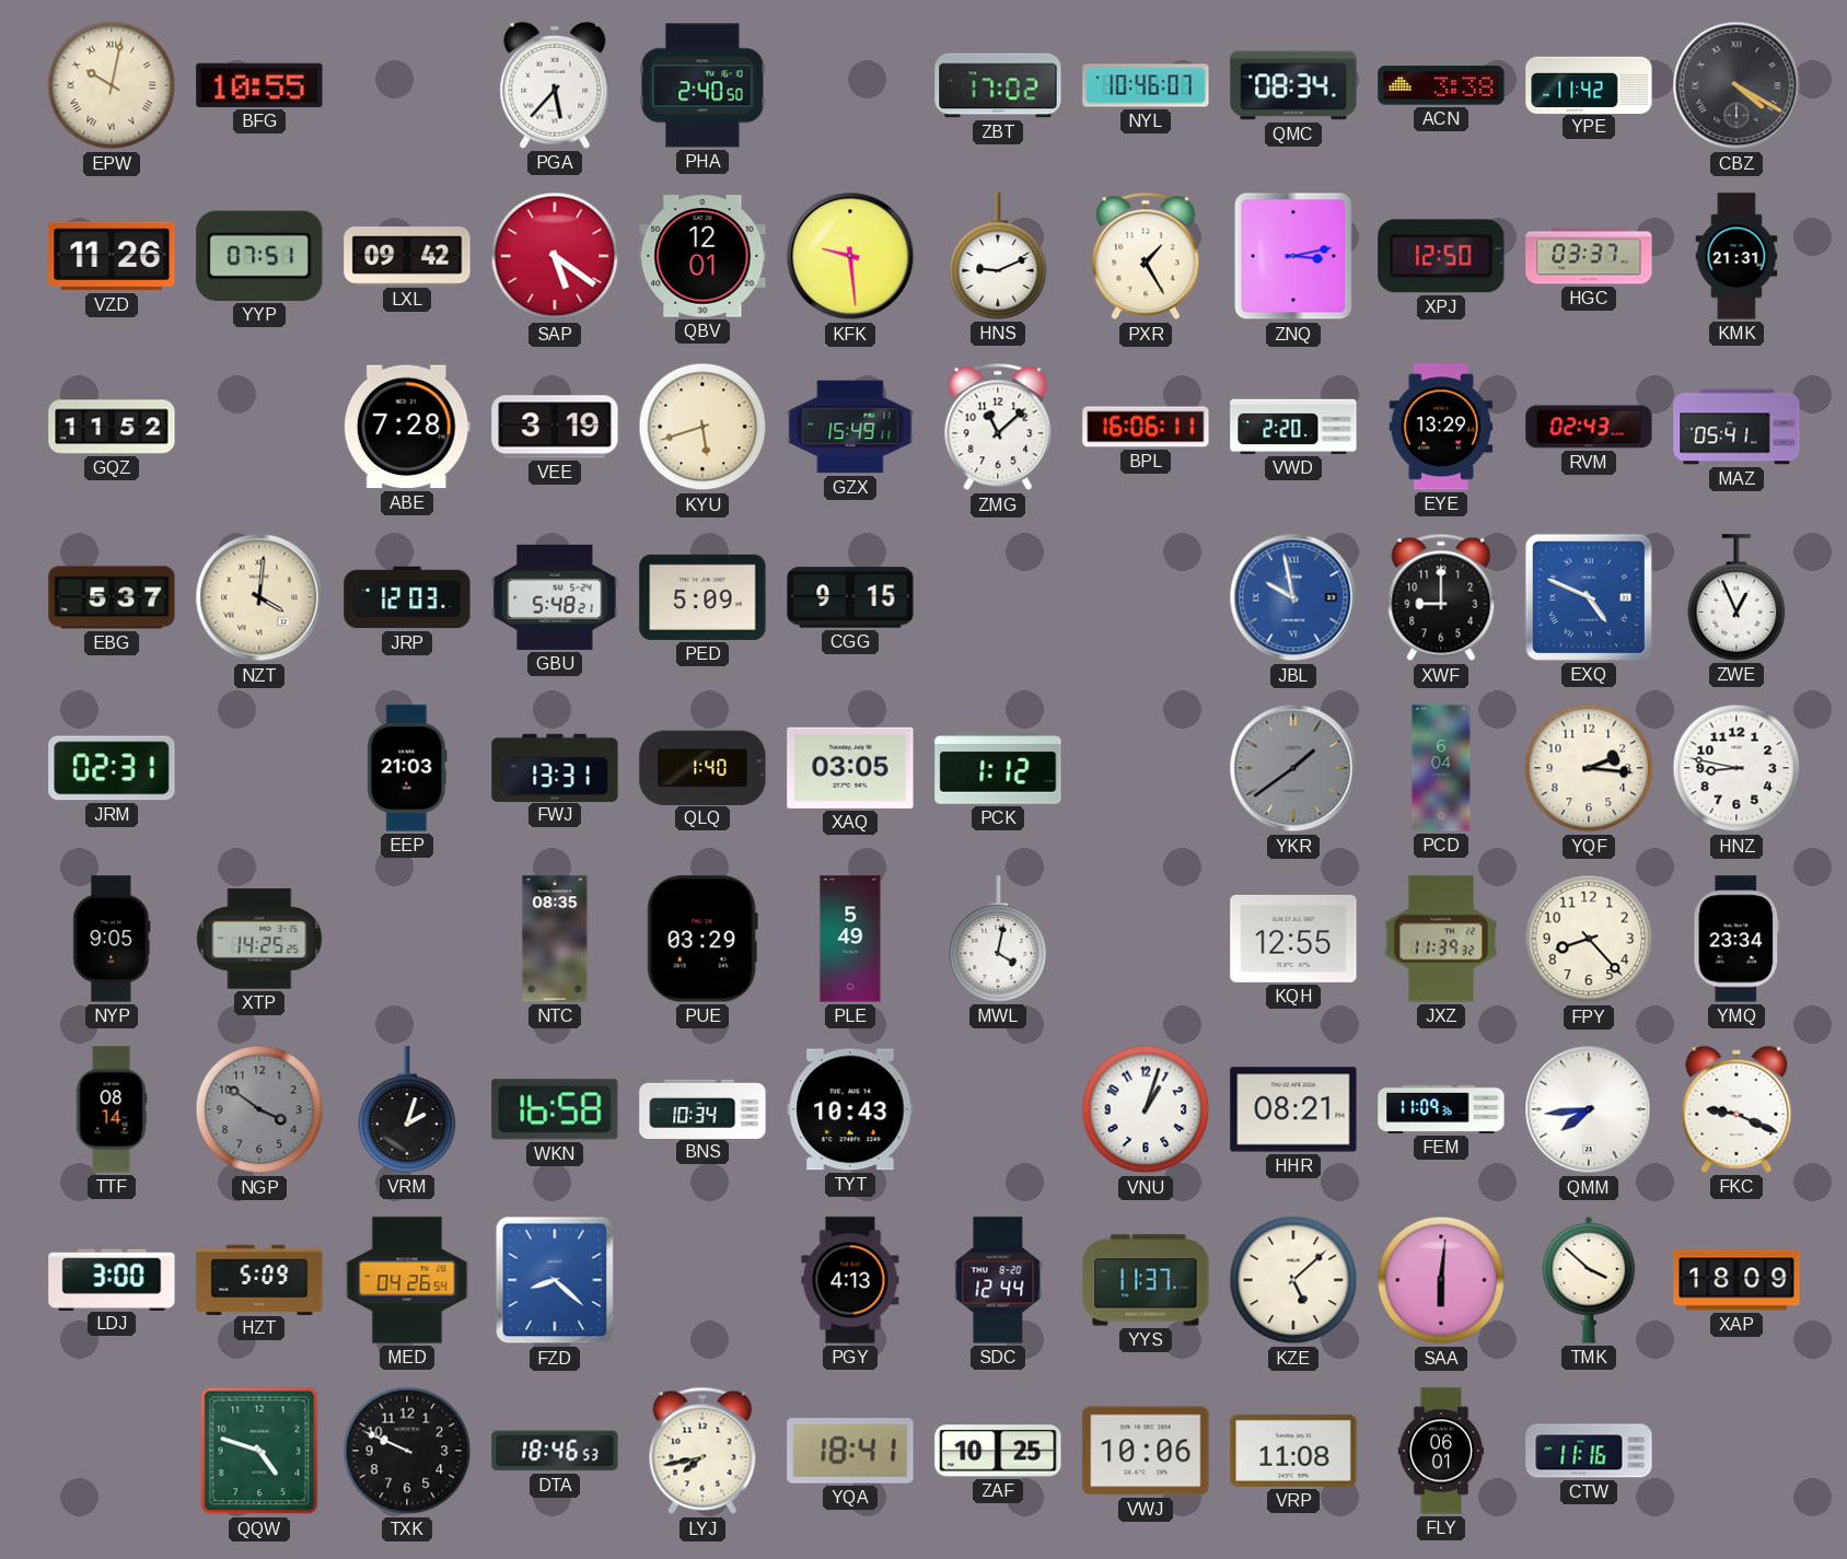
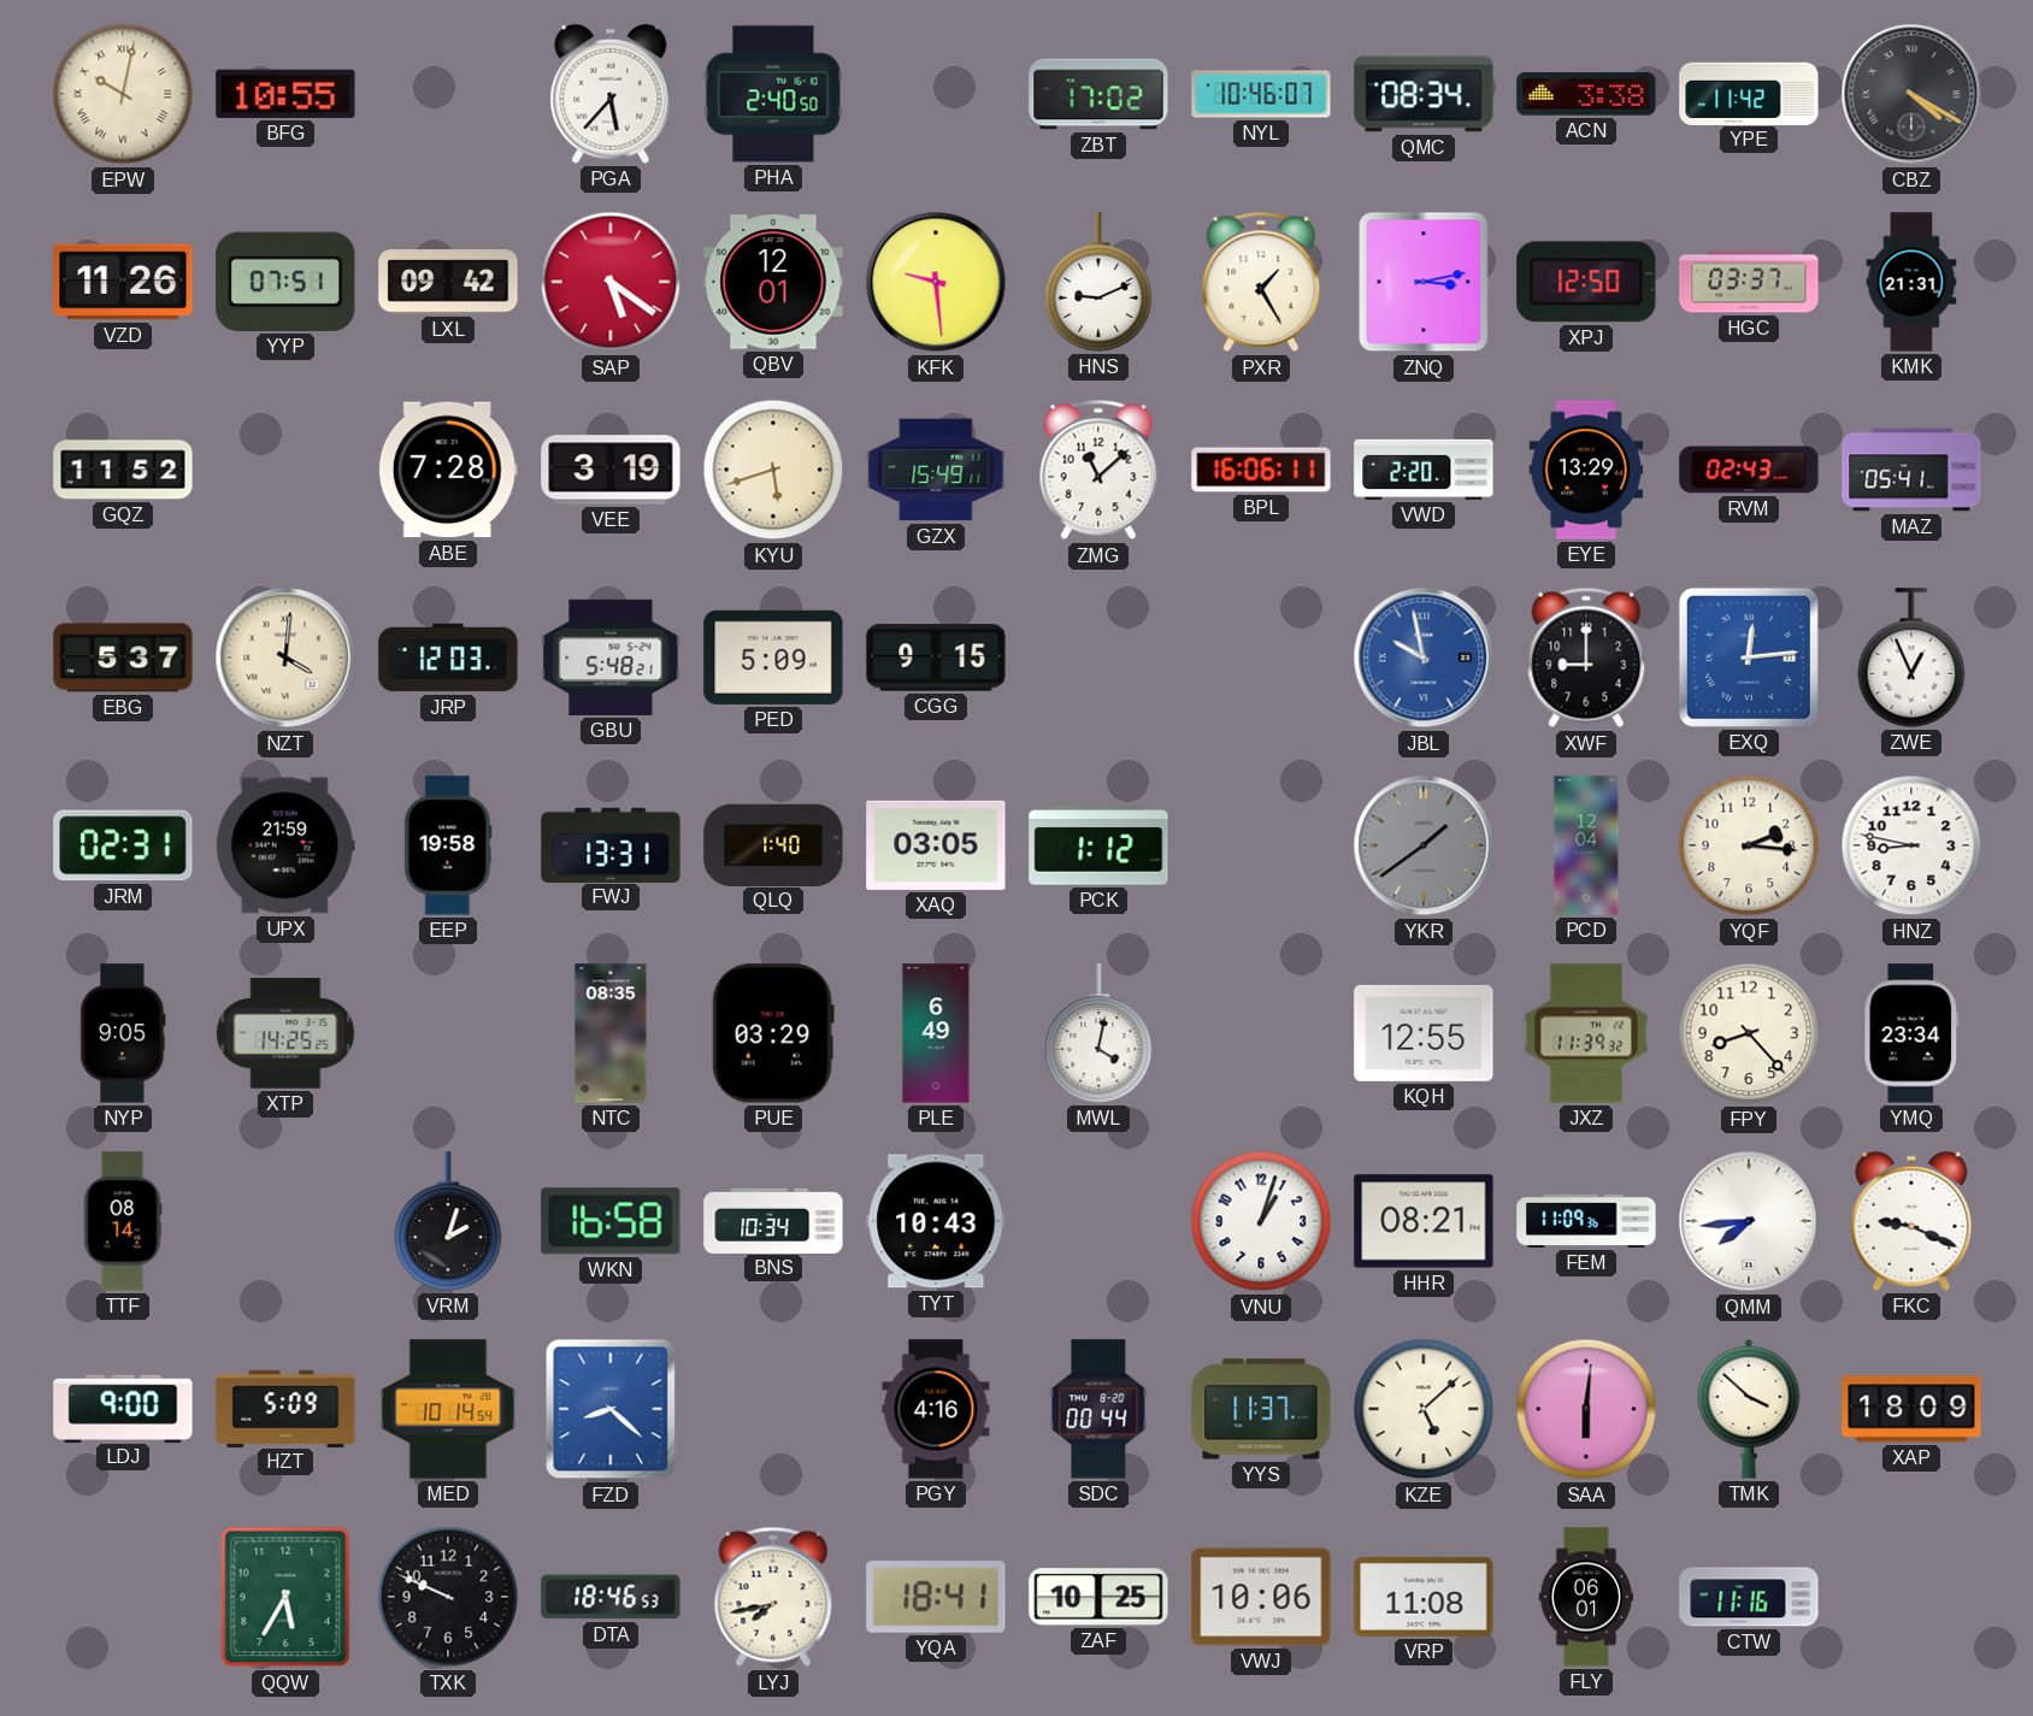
EXQ: 4:49 -> 12:14 (1749, 657)
UPX: none -> 21:59 (287, 845)
EEP: 21:03 -> 19:58 (448, 845)
PCD: 6:04 -> 12:04 (1586, 845)
PLE: 5:49 -> 6:49 (936, 1033)
NGP: 3:51 -> none (259, 1109)
LDJ: 3:00 -> 9:00 (123, 1408)
MED: 04:26 -> 10:14 (448, 1409)
PGY: 4:13 -> 4:16 (936, 1409)
SDC: 12:44 -> 00:44 (1098, 1409)
QQW: 4:48 -> 5:35 (285, 1597)
